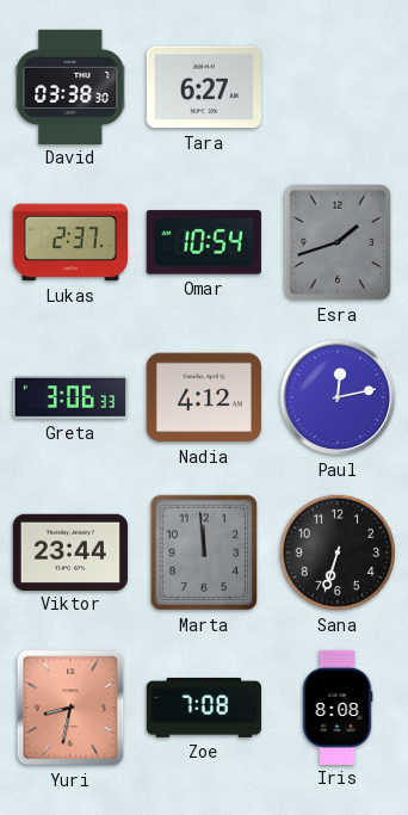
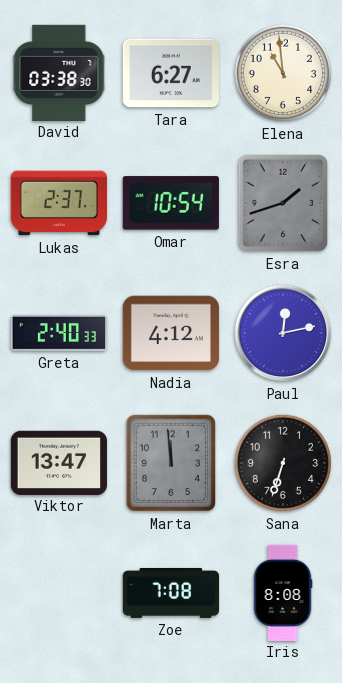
Elena: none -> 10:59 (283, 73)
Greta: 3:06 -> 2:40 (58, 333)
Viktor: 23:44 -> 13:47 (58, 462)
Yuri: 8:32 -> none (70, 708)
